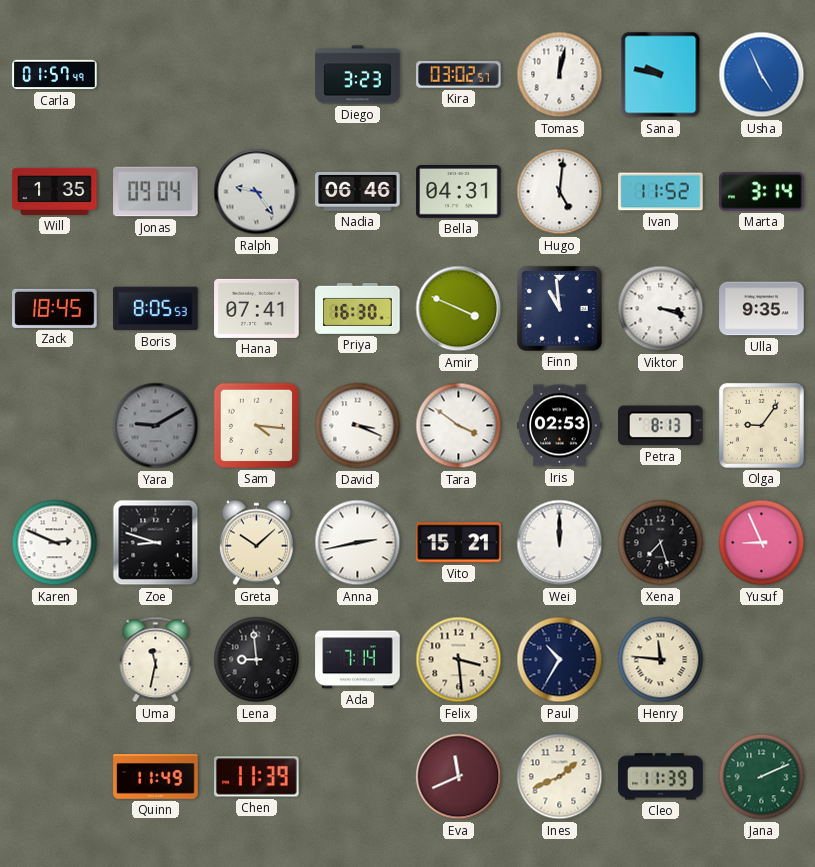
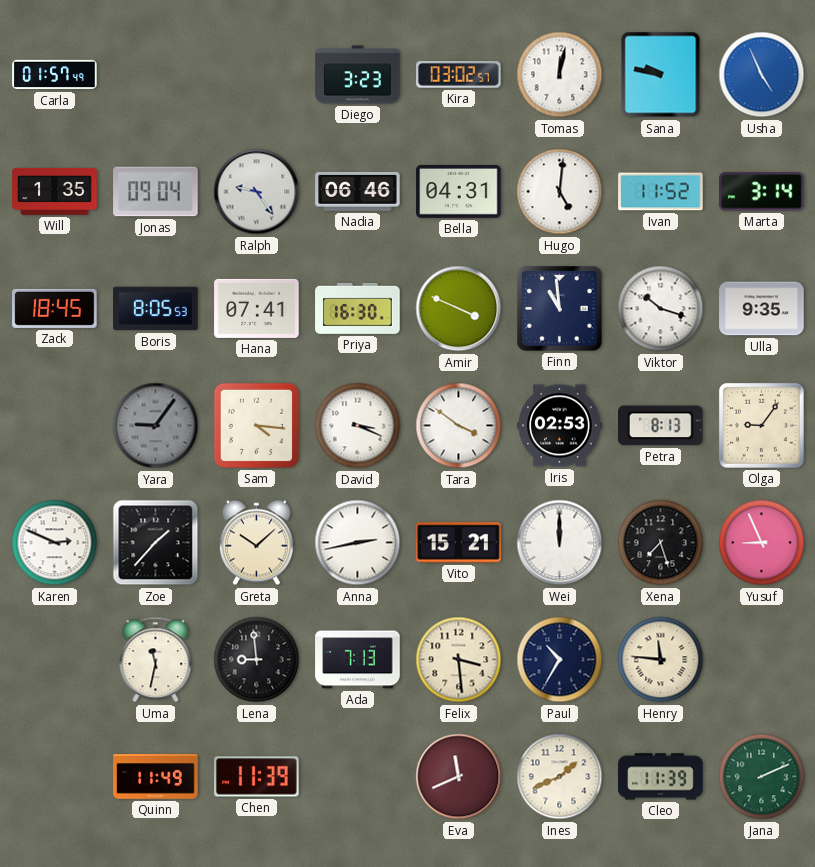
Viktor: 3:18 -> 10:18 (661, 309)
Yara: 9:10 -> 9:06 (156, 426)
Zoe: 8:48 -> 1:37 (156, 543)
Ada: 7:14 -> 7:13 (358, 660)
